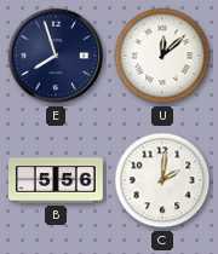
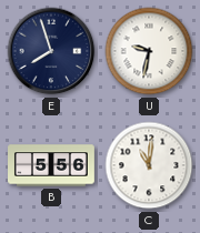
U: 12:08 -> 9:32 (149, 51)
C: 2:01 -> 11:01 (149, 165)
